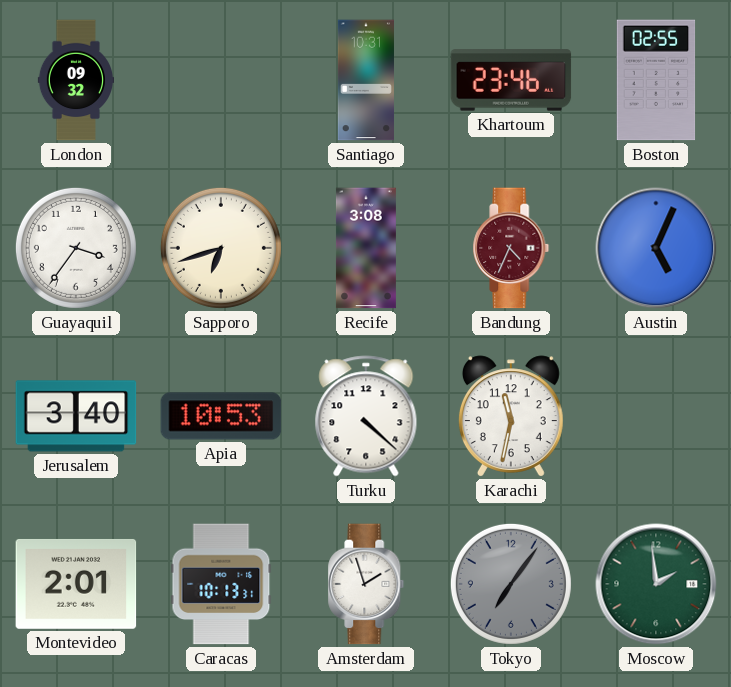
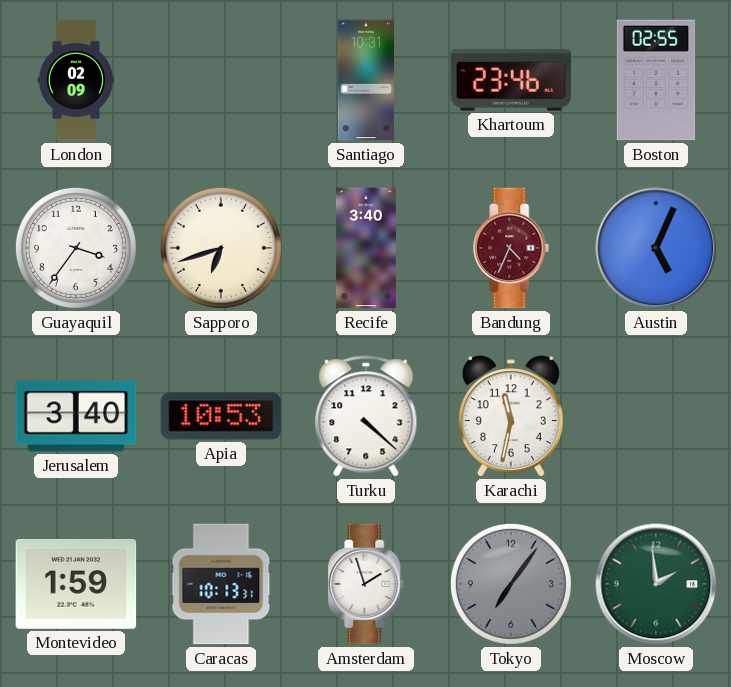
London: 09:32 -> 02:09 (75, 80)
Recife: 3:08 -> 3:40 (366, 248)
Montevideo: 2:01 -> 1:59 (76, 584)
